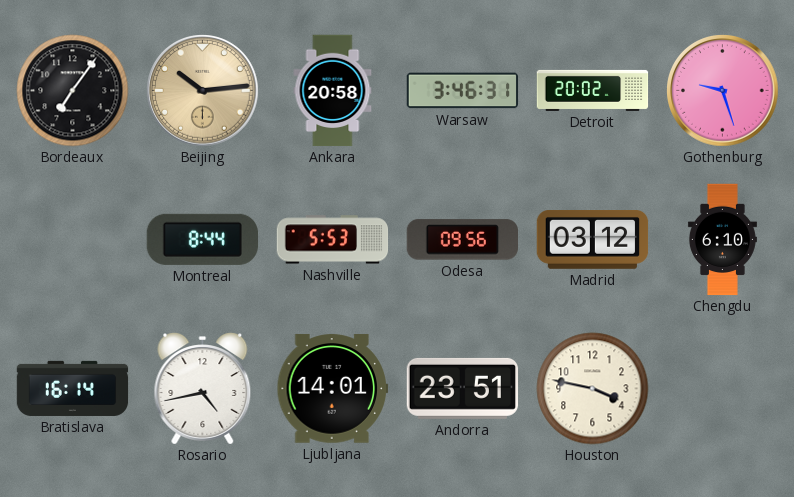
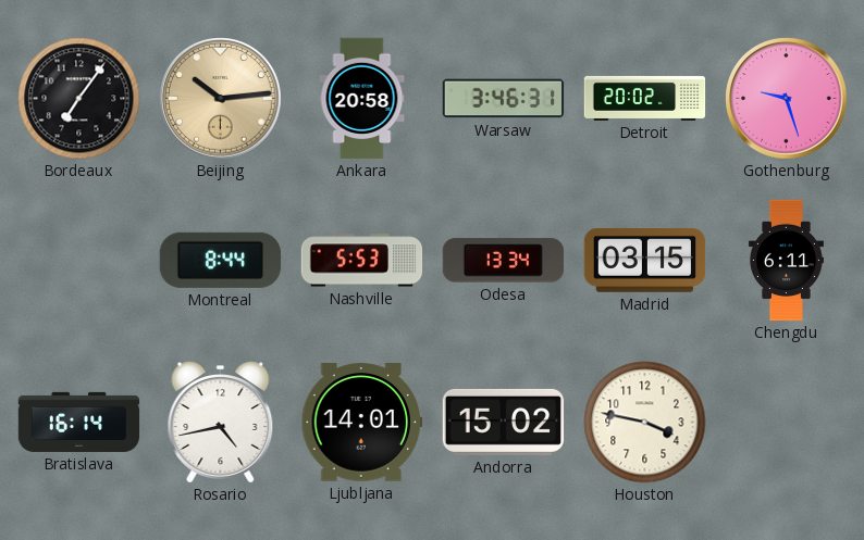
Odesa: 09:56 -> 13:34 (503, 261)
Madrid: 03:12 -> 03:15 (645, 261)
Chengdu: 6:10 -> 6:11 (786, 261)
Andorra: 23:51 -> 15:02 (504, 422)
